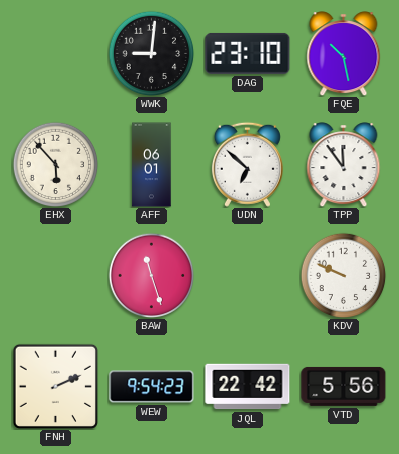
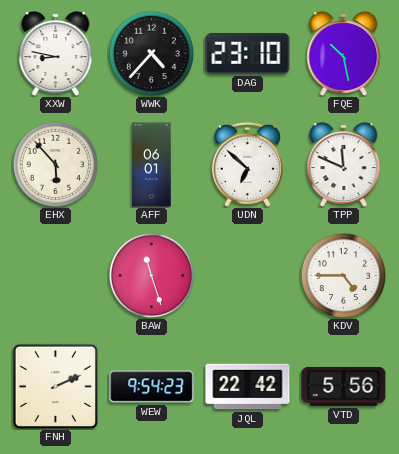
XXW: none -> 8:47 (56, 54)
WWK: 9:01 -> 4:37 (151, 53)
TPP: 11:54 -> 11:49 (344, 165)
KDV: 9:49 -> 4:45 (343, 275)
